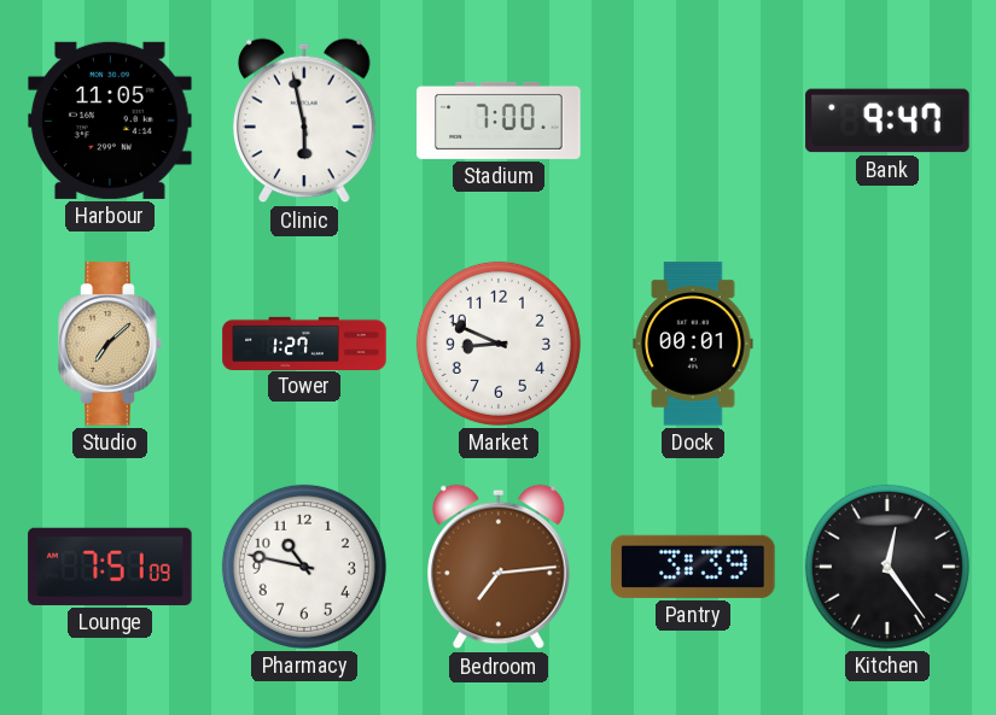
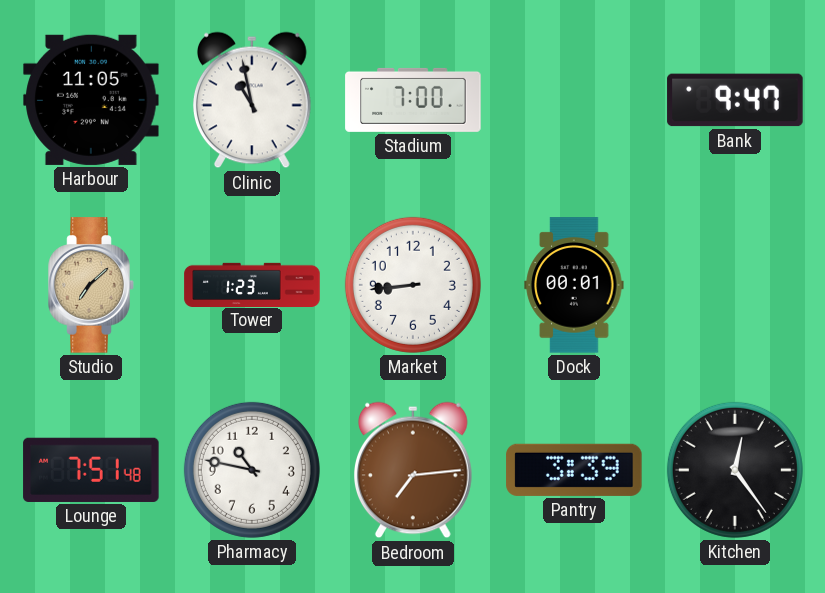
Clinic: 5:58 -> 10:58 (253, 100)
Tower: 1:27 -> 1:23 (252, 284)
Market: 8:49 -> 8:44 (413, 285)
Lounge: 7:51:09 -> 7:51:48 (91, 470)
